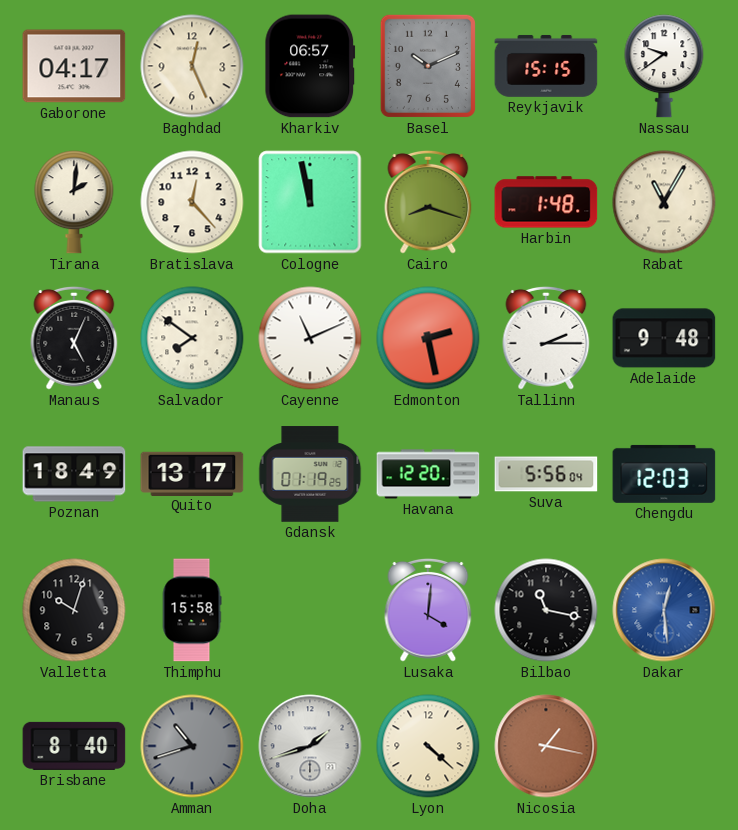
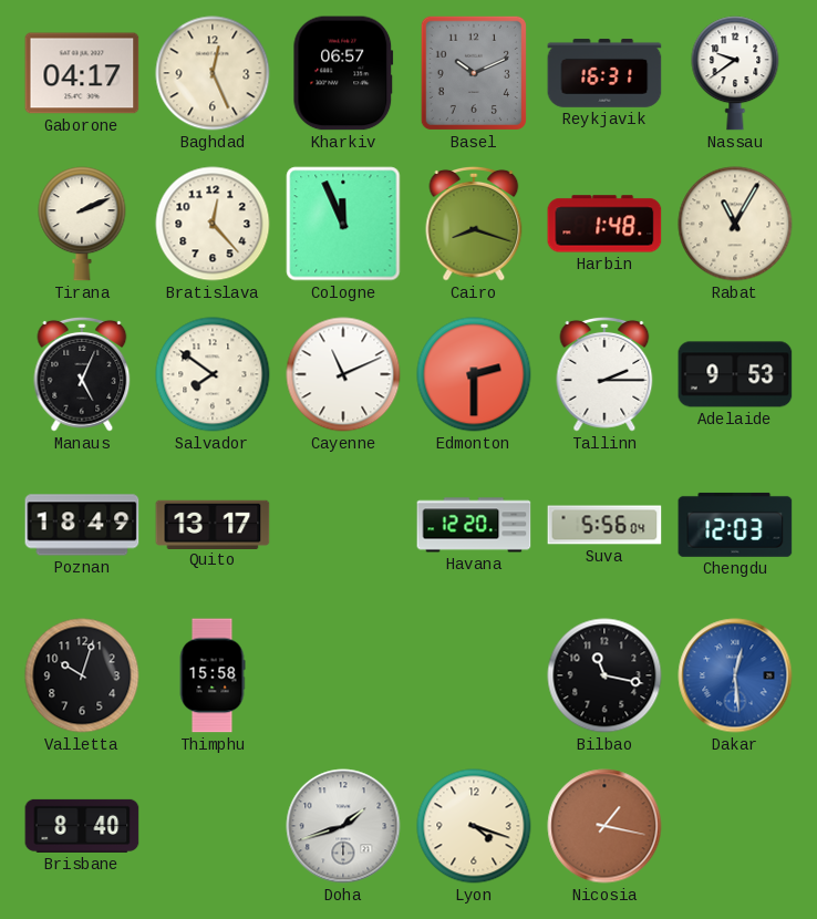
Reykjavik: 15:15 -> 16:31 (604, 73)
Tirana: 2:01 -> 2:11 (82, 224)
Cologne: 11:58 -> 11:56 (343, 224)
Edmonton: 2:28 -> 2:30 (474, 374)
Adelaide: 9:48 -> 9:53 (735, 374)
Gdansk: 01:19 -> none (310, 474)
Lusaka: 4:01 -> none (428, 610)
Amman: 10:42 -> none (192, 746)
Lyon: 4:22 -> 4:18 (474, 826)
